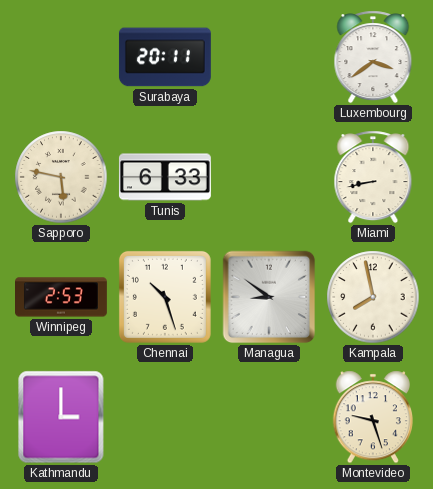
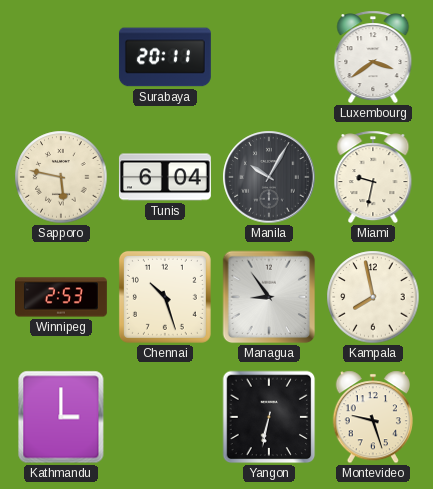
Tunis: 6:33 -> 6:04 (165, 177)
Manila: none -> 10:05 (269, 177)
Miami: 8:43 -> 9:32 (373, 177)
Managua: 8:51 -> 8:54 (269, 297)
Yangon: none -> 6:32 (269, 417)
